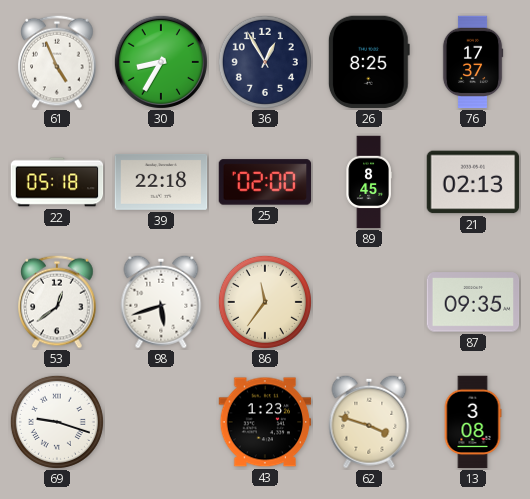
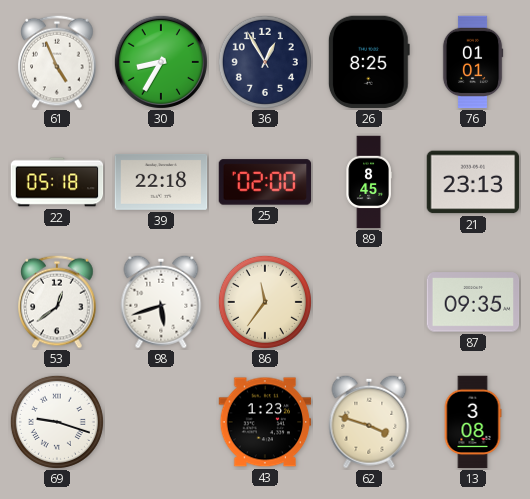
76: 17:37 -> 01:01 (473, 62)
21: 02:13 -> 23:13 (473, 182)
